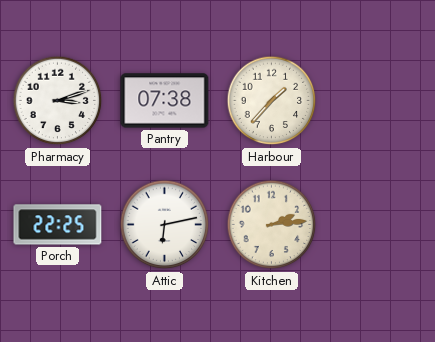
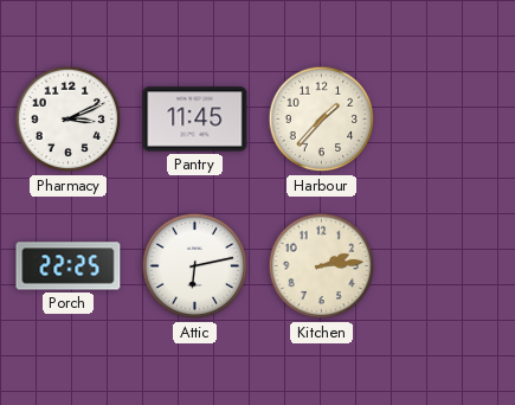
Pharmacy: 3:12 -> 3:11 (69, 120)
Pantry: 07:38 -> 11:45 (195, 120)
